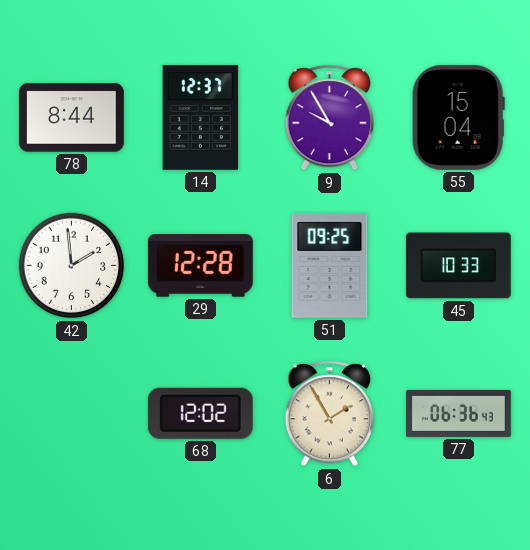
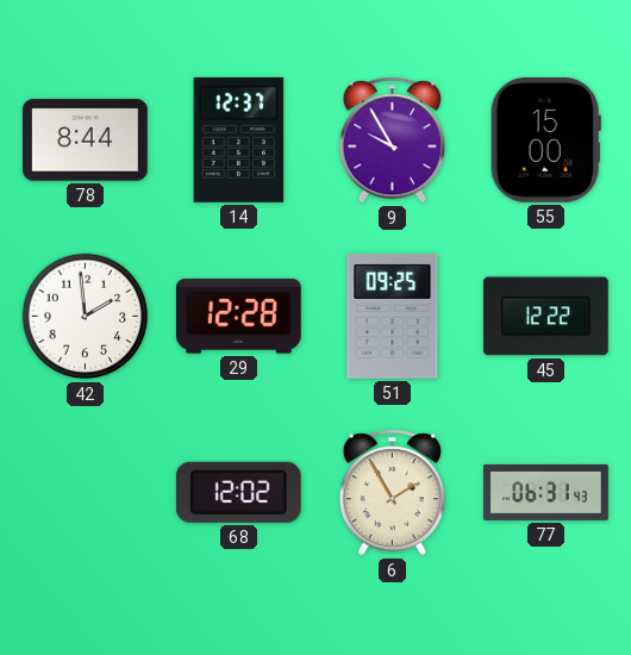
55: 15:04 -> 15:00 (545, 139)
45: 10:33 -> 12:22 (545, 317)
77: 06:36 -> 06:31 (546, 492)
